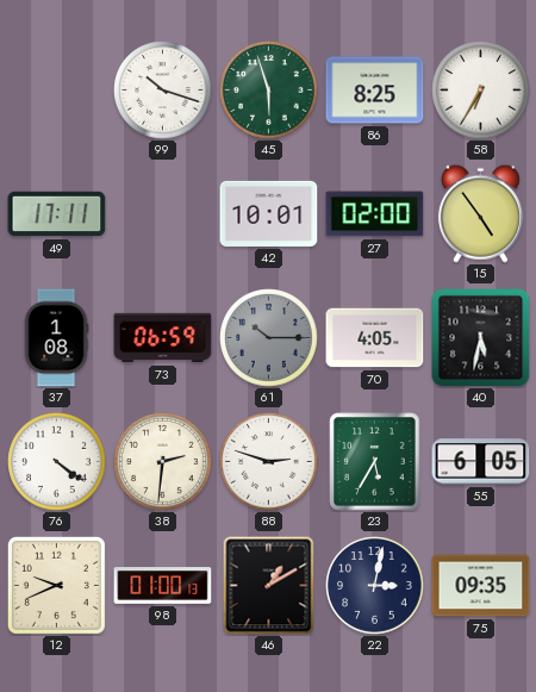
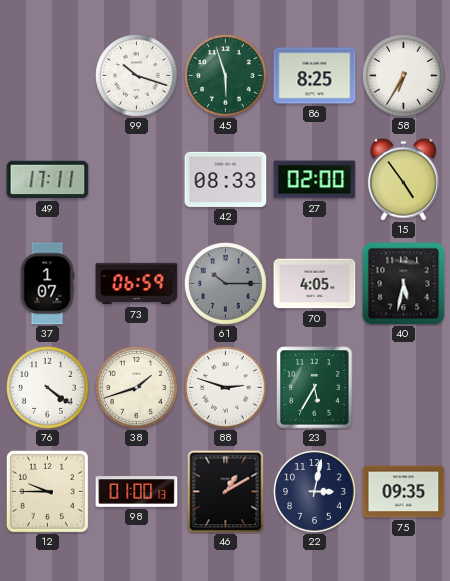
42: 10:01 -> 08:33 (226, 179)
37: 1:08 -> 1:07 (47, 284)
38: 2:31 -> 1:42 (137, 388)
55: 6:05 -> none (481, 462)
12: 9:41 -> 9:45 (47, 491)
